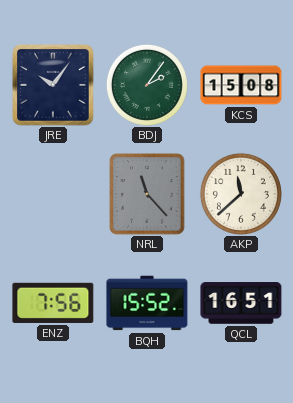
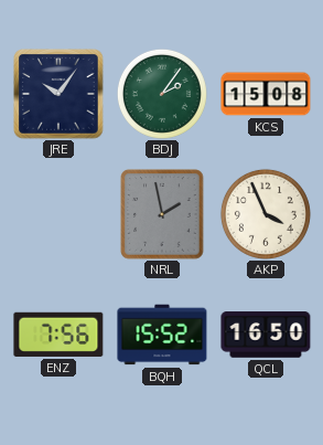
NRL: 11:23 -> 1:58 (162, 214)
AKP: 11:38 -> 3:56 (266, 214)
QCL: 16:51 -> 16:50 (266, 335)
